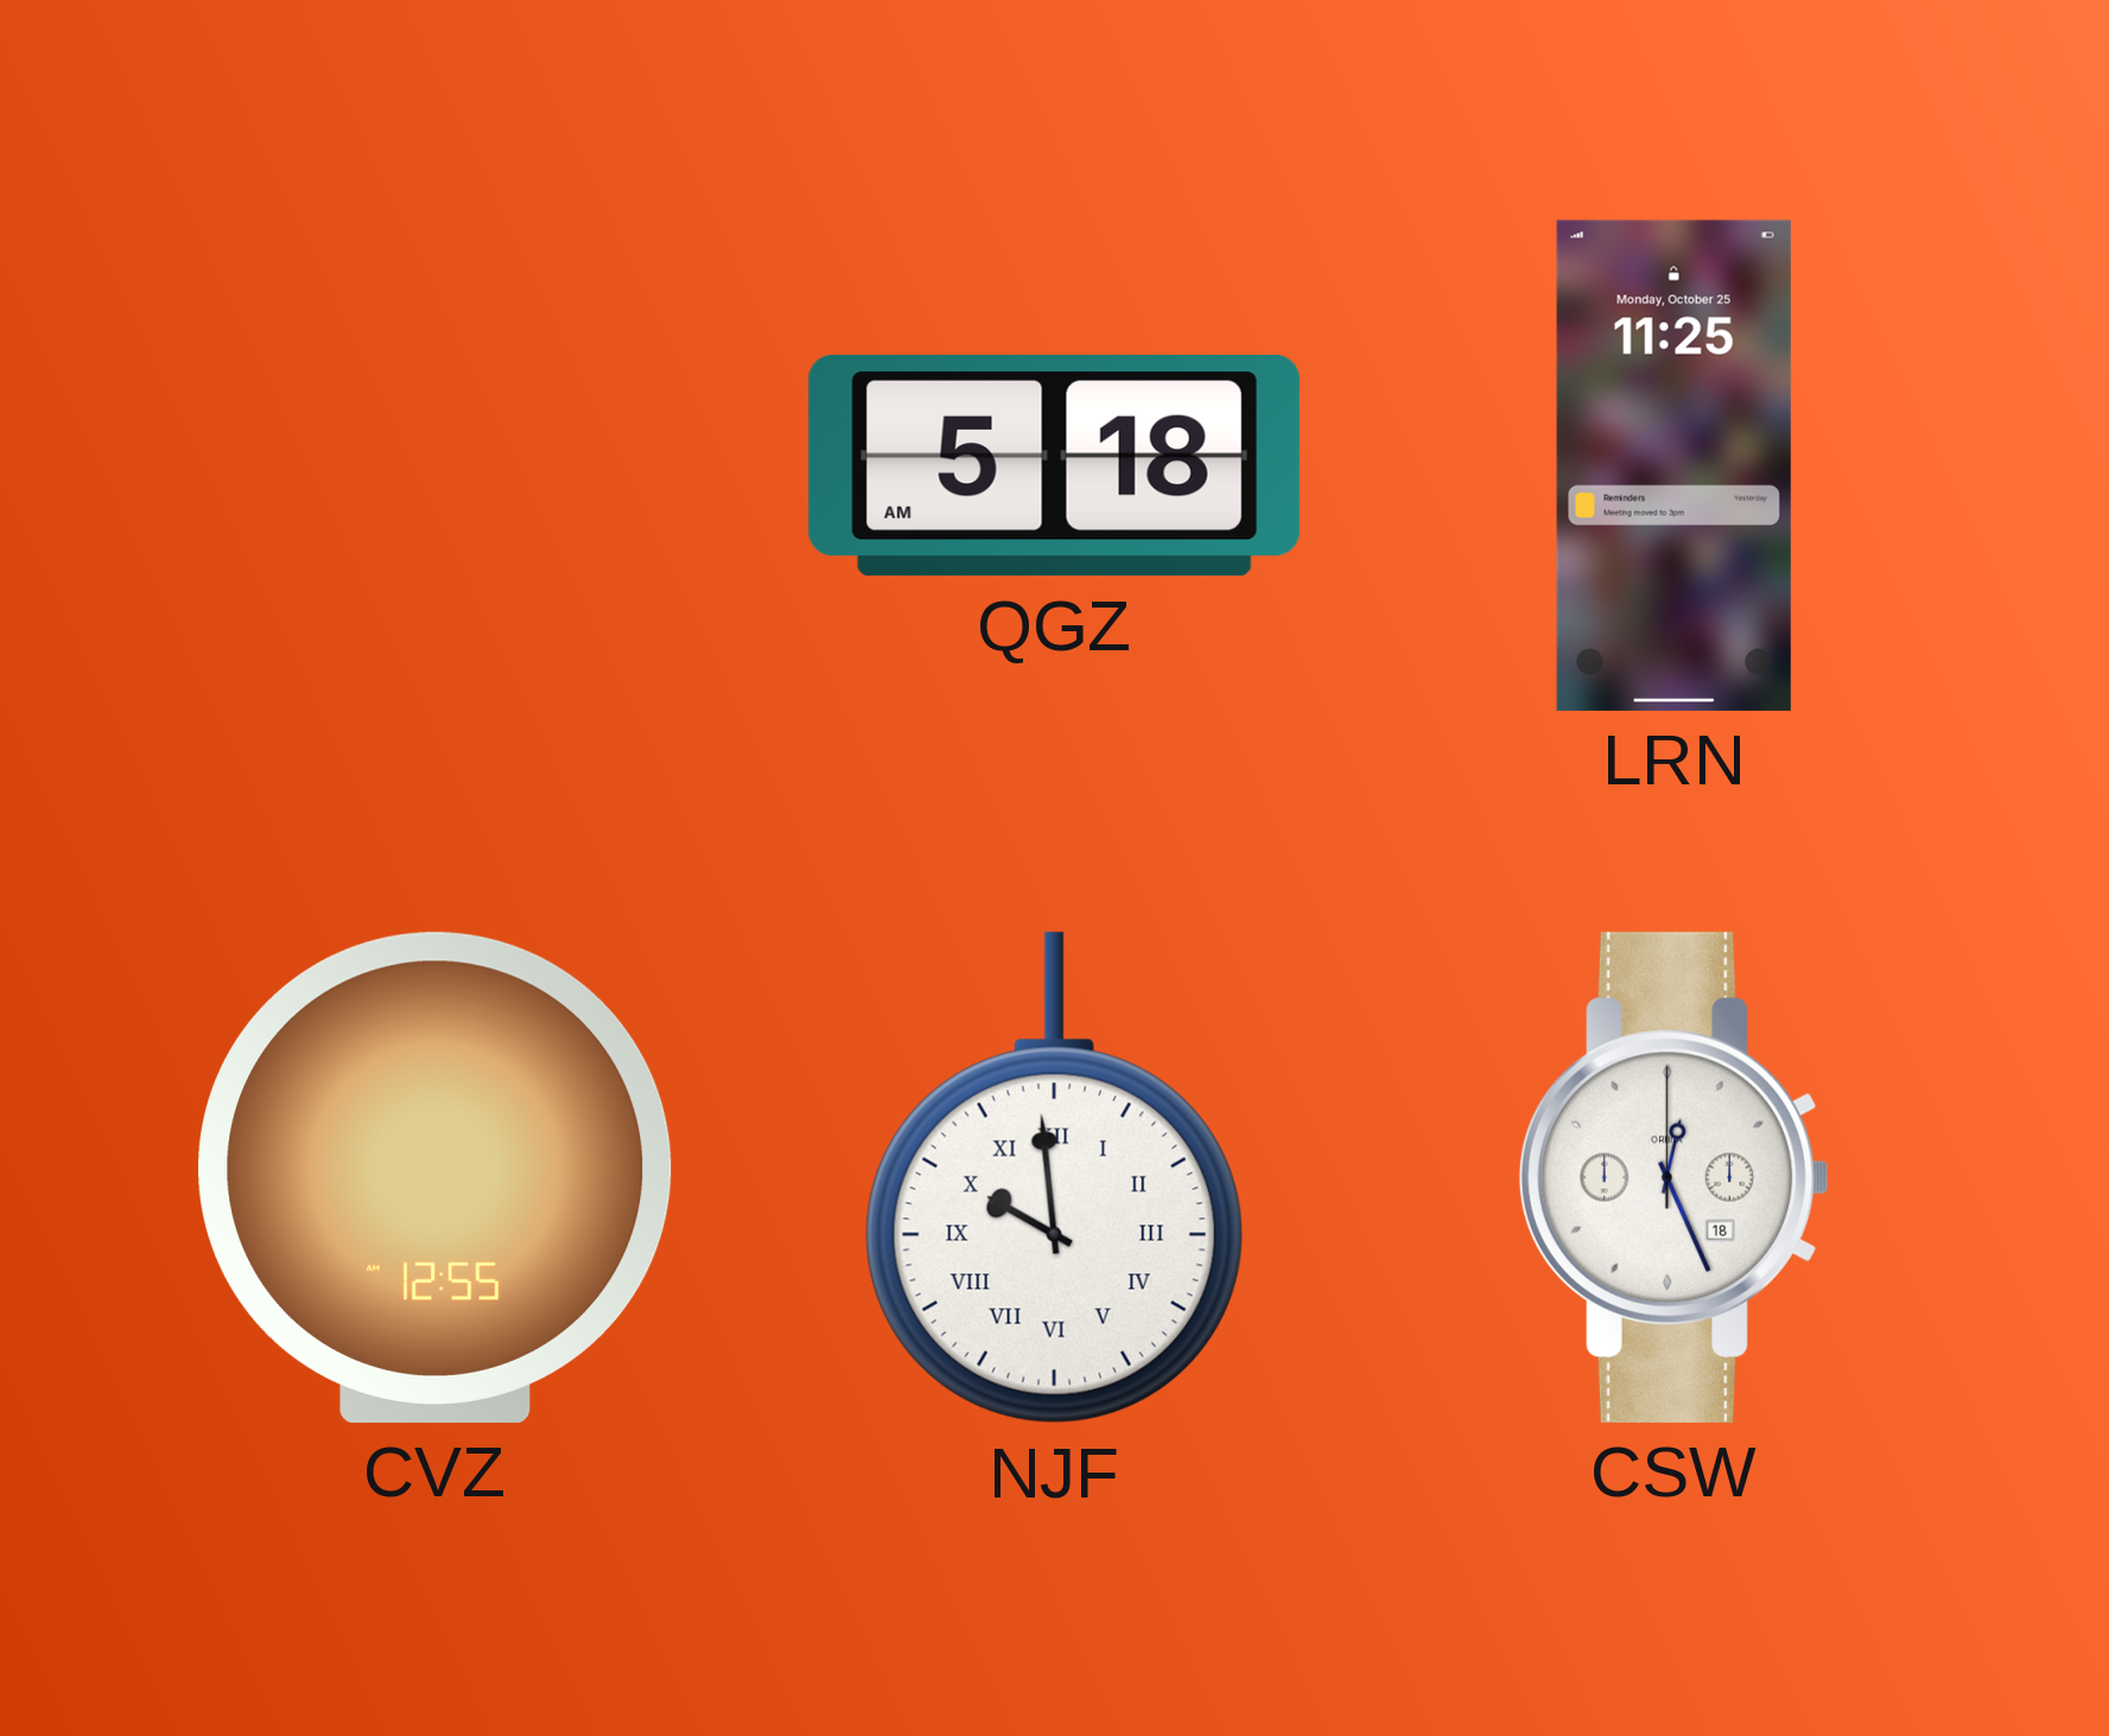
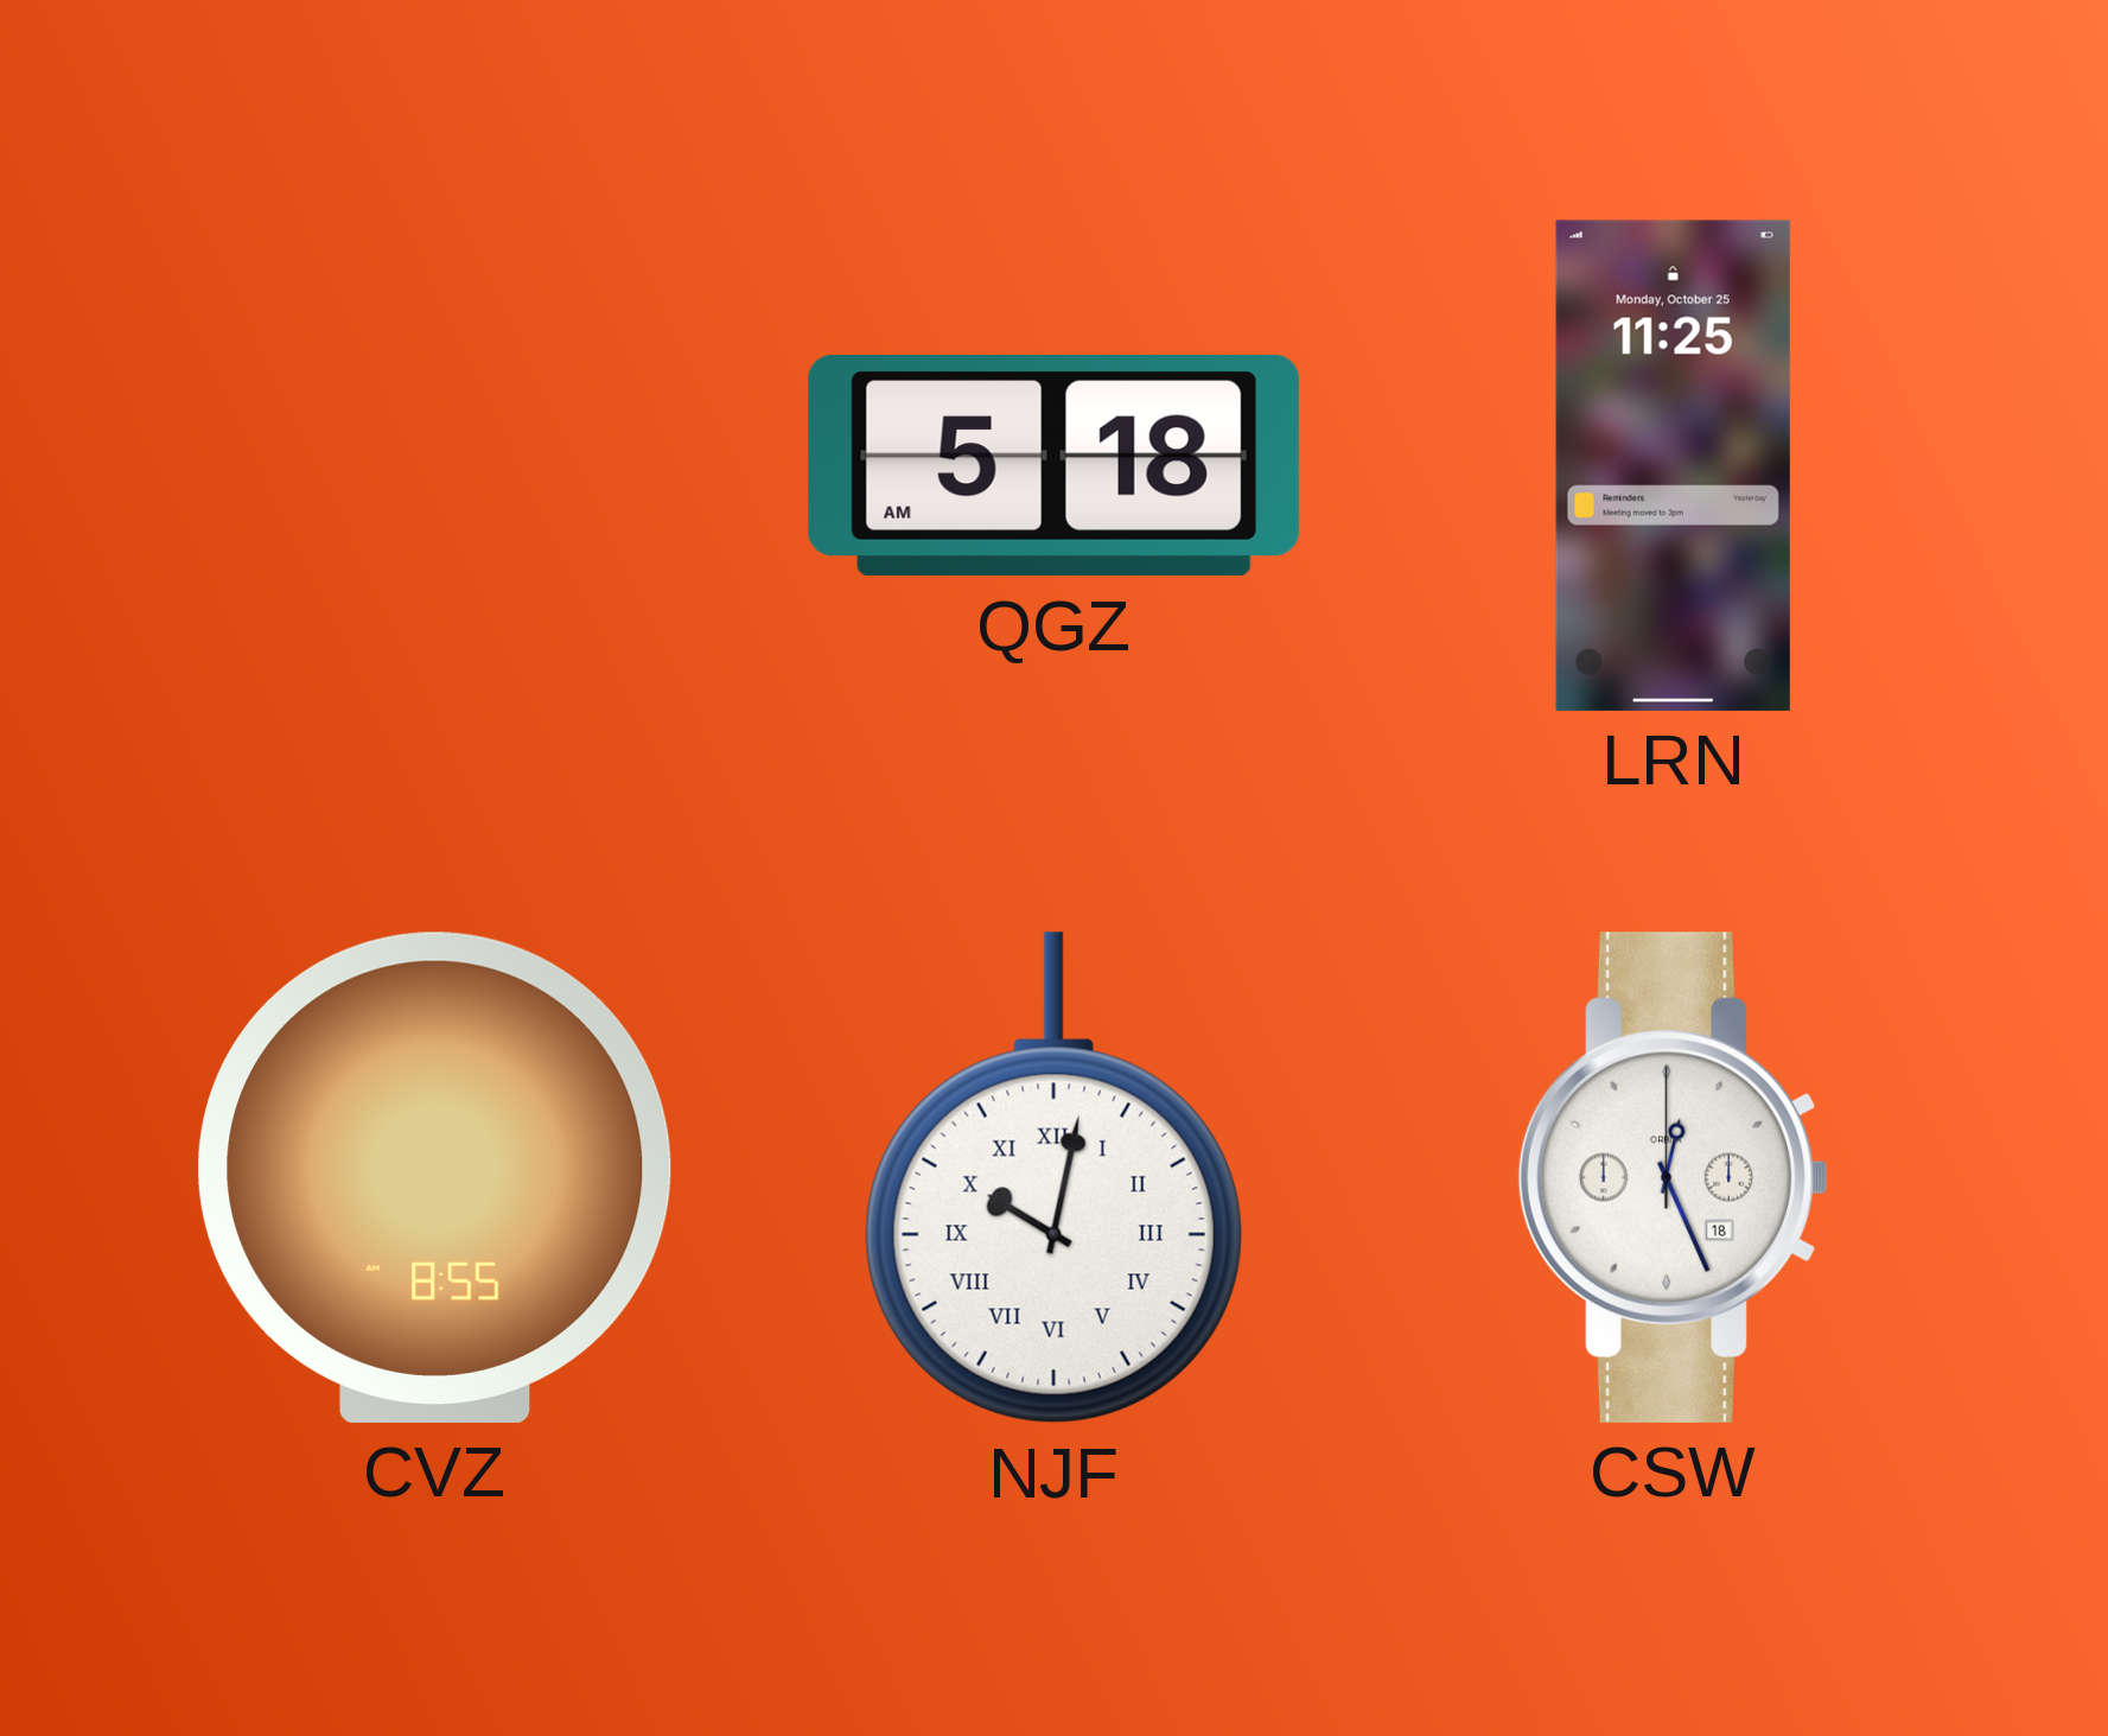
CVZ: 12:55 -> 8:55 (435, 1177)
NJF: 9:59 -> 10:02 (1053, 1178)
